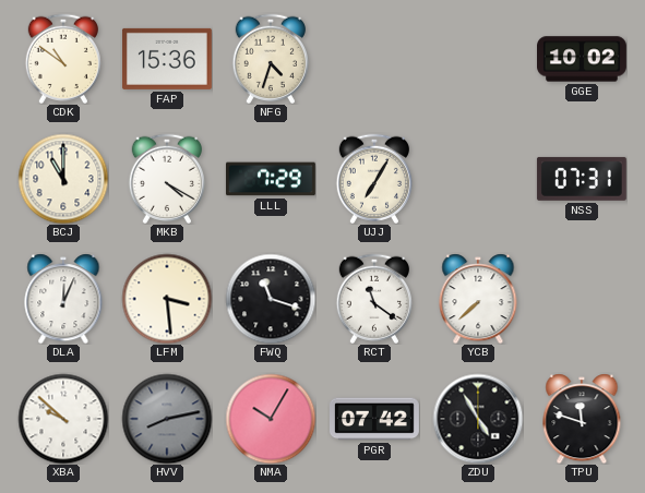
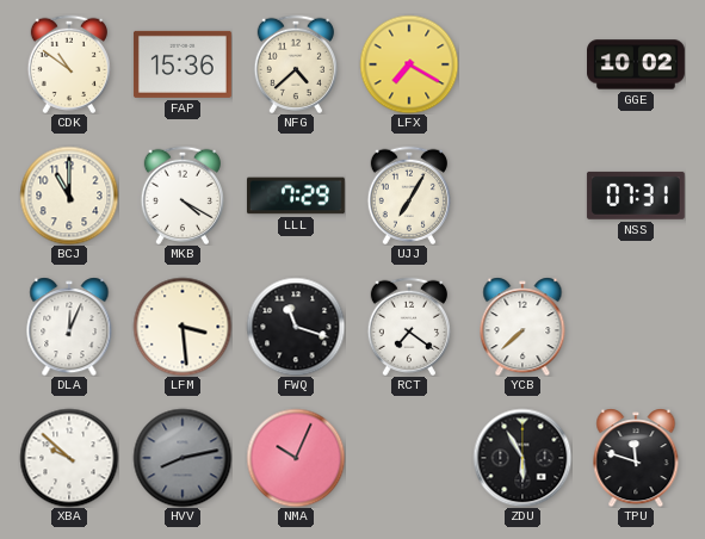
NFG: 4:33 -> 4:38 (295, 64)
LFX: none -> 7:20 (409, 64)
RCT: 11:21 -> 7:21 (408, 327)
NMA: 10:05 -> 10:04 (296, 458)
PGR: 07:42 -> none (375, 419)
ZDU: 4:55 -> 5:55 (522, 458)
